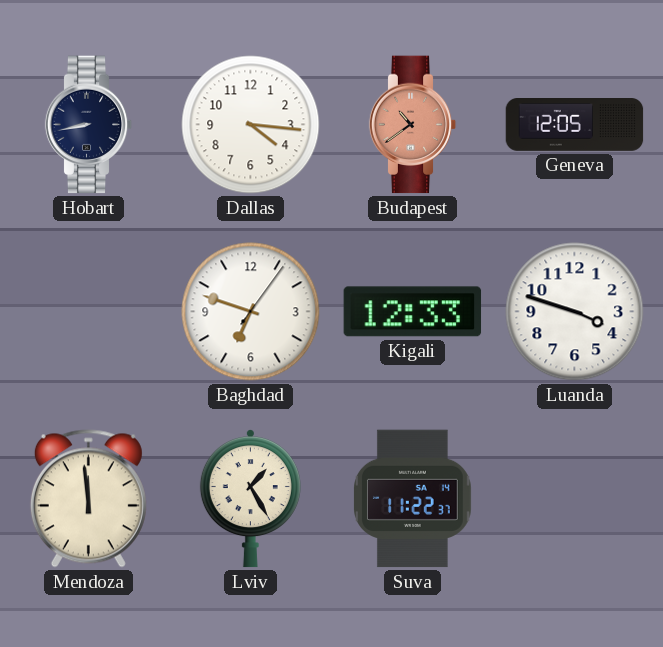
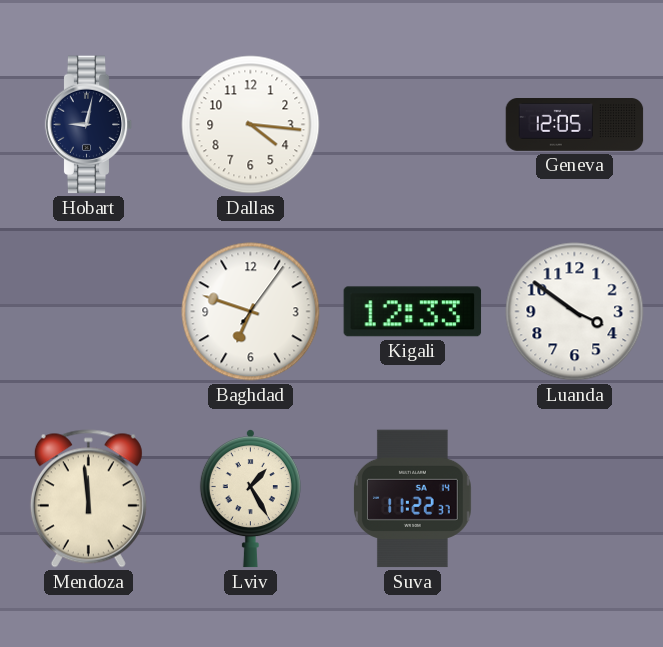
Hobart: 8:43 -> 9:02 (89, 125)
Budapest: 10:39 -> none (413, 125)
Luanda: 3:48 -> 3:51 (575, 312)
